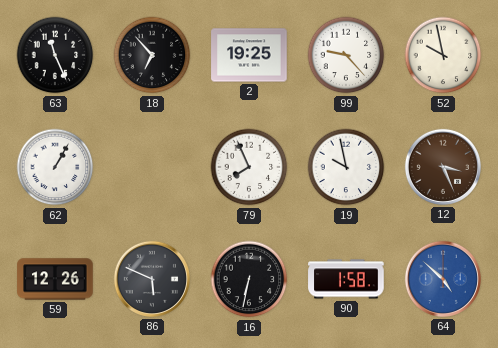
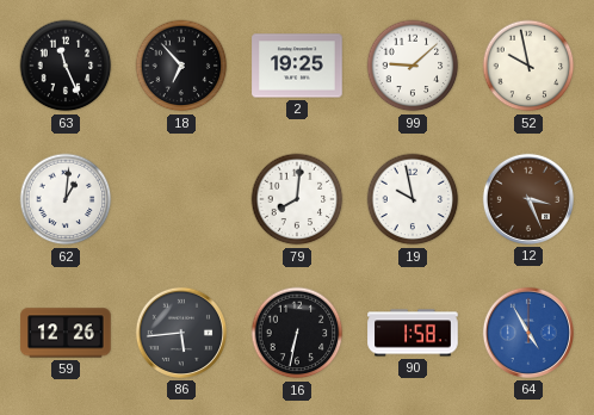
99: 9:23 -> 9:08 (413, 66)
62: 1:05 -> 1:01 (66, 199)
79: 7:56 -> 8:01 (297, 199)
86: 5:49 -> 5:44 (181, 333)
64: 4:52 -> 4:55 (528, 333)
